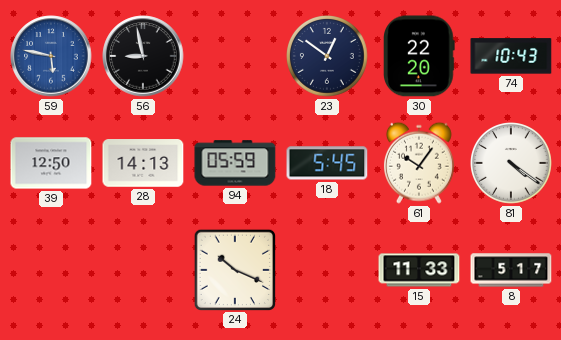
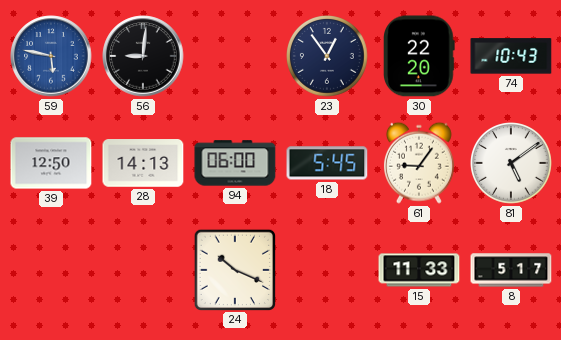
56: 8:58 -> 9:01 (143, 56)
23: 12:51 -> 12:54 (328, 57)
94: 05:59 -> 06:00 (235, 163)
61: 10:06 -> 9:06 (419, 163)
81: 4:21 -> 5:09 (512, 164)
